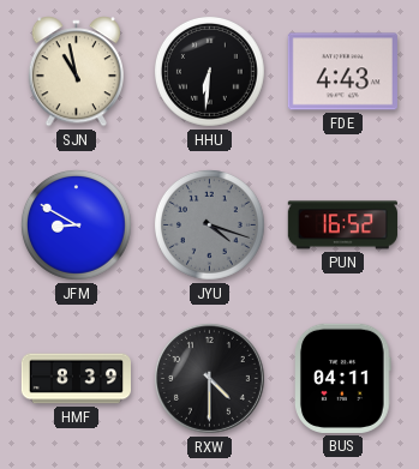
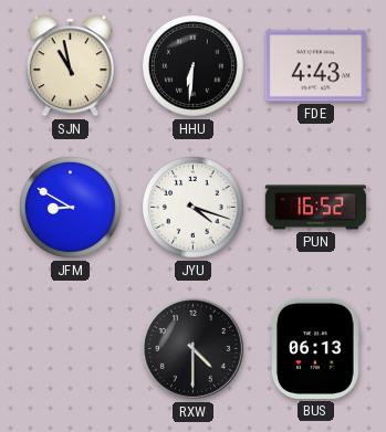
JYU dial: grey -> white (192, 207)
HMF: 8:39 -> none (76, 379)
BUS: 04:11 -> 06:13 (316, 348)
